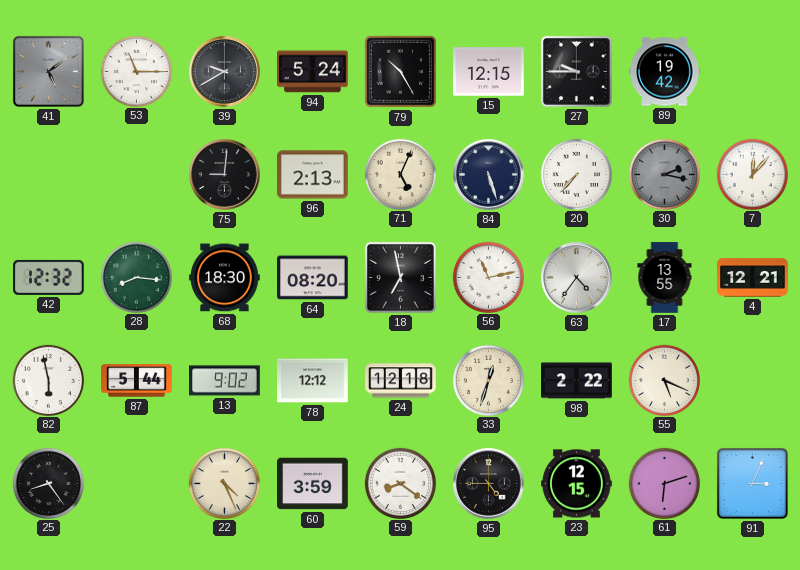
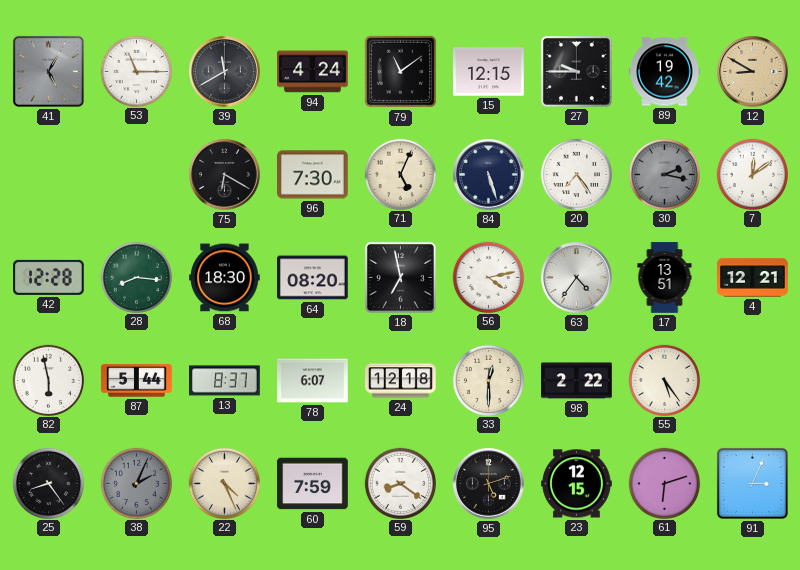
41: 5:09 -> 5:05 (48, 71)
39: 9:40 -> 11:40 (225, 72)
94: 5:24 -> 4:24 (313, 72)
79: 10:25 -> 11:09 (401, 72)
12: none -> 8:50 (753, 72)
75: 9:01 -> 6:20 (225, 175)
96: 2:13 -> 7:30 (313, 175)
20: 7:37 -> 7:24 (576, 174)
7: 12:07 -> 12:09 (752, 174)
42: 12:32 -> 12:28 (49, 277)
56: 11:13 -> 4:13 (488, 277)
17: 13:55 -> 13:51 (665, 278)
13: 9:02 -> 8:37 (225, 381)
78: 12:12 -> 6:07 (313, 381)
33: 12:33 -> 12:30 (488, 380)
55: 5:19 -> 5:24 (664, 380)
38: none -> 2:04 (136, 483)
60: 3:59 -> 7:59 (313, 484)
95: 4:45 -> 5:12 (489, 484)
